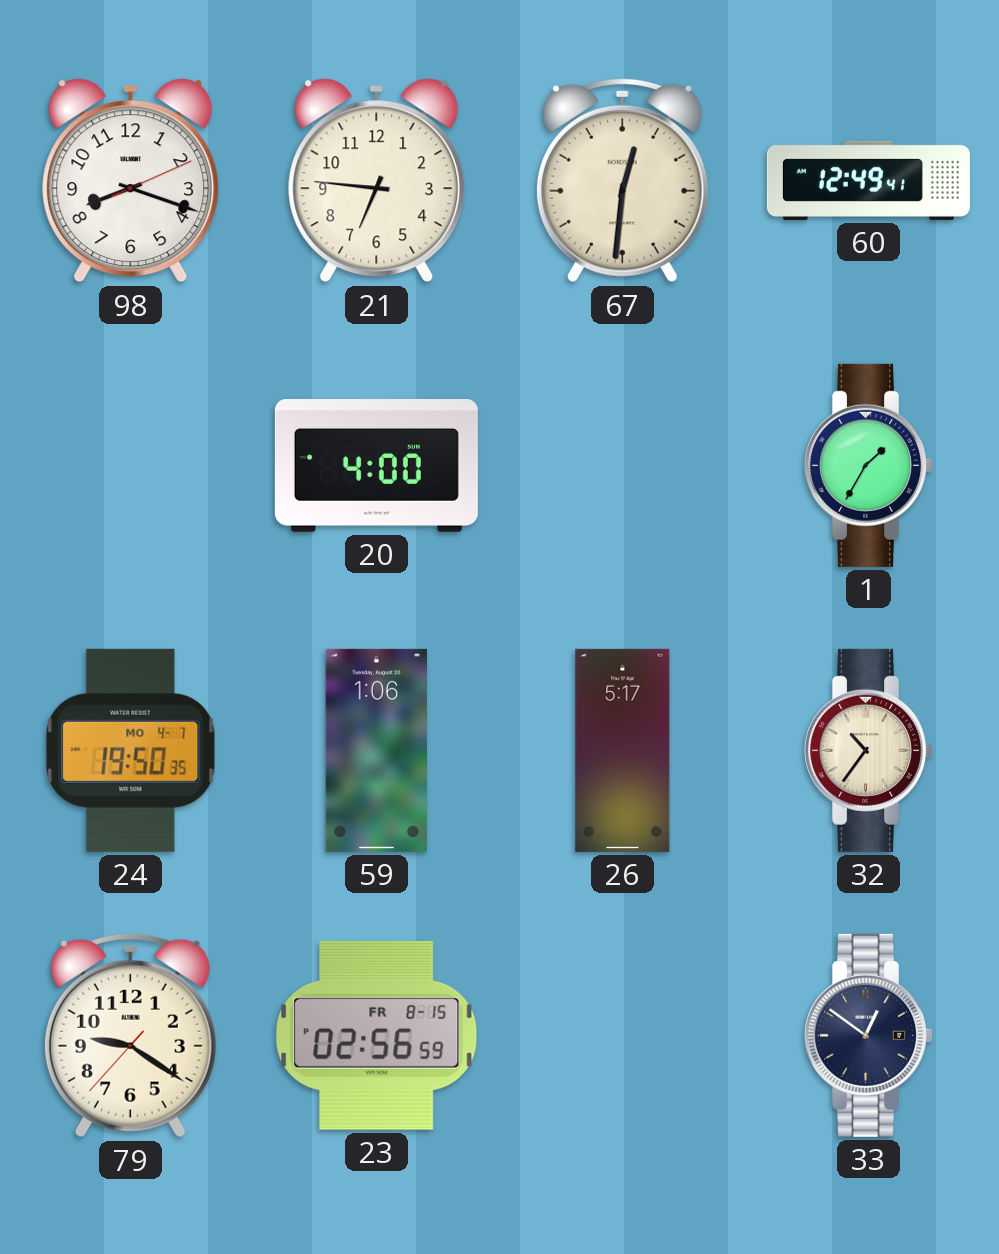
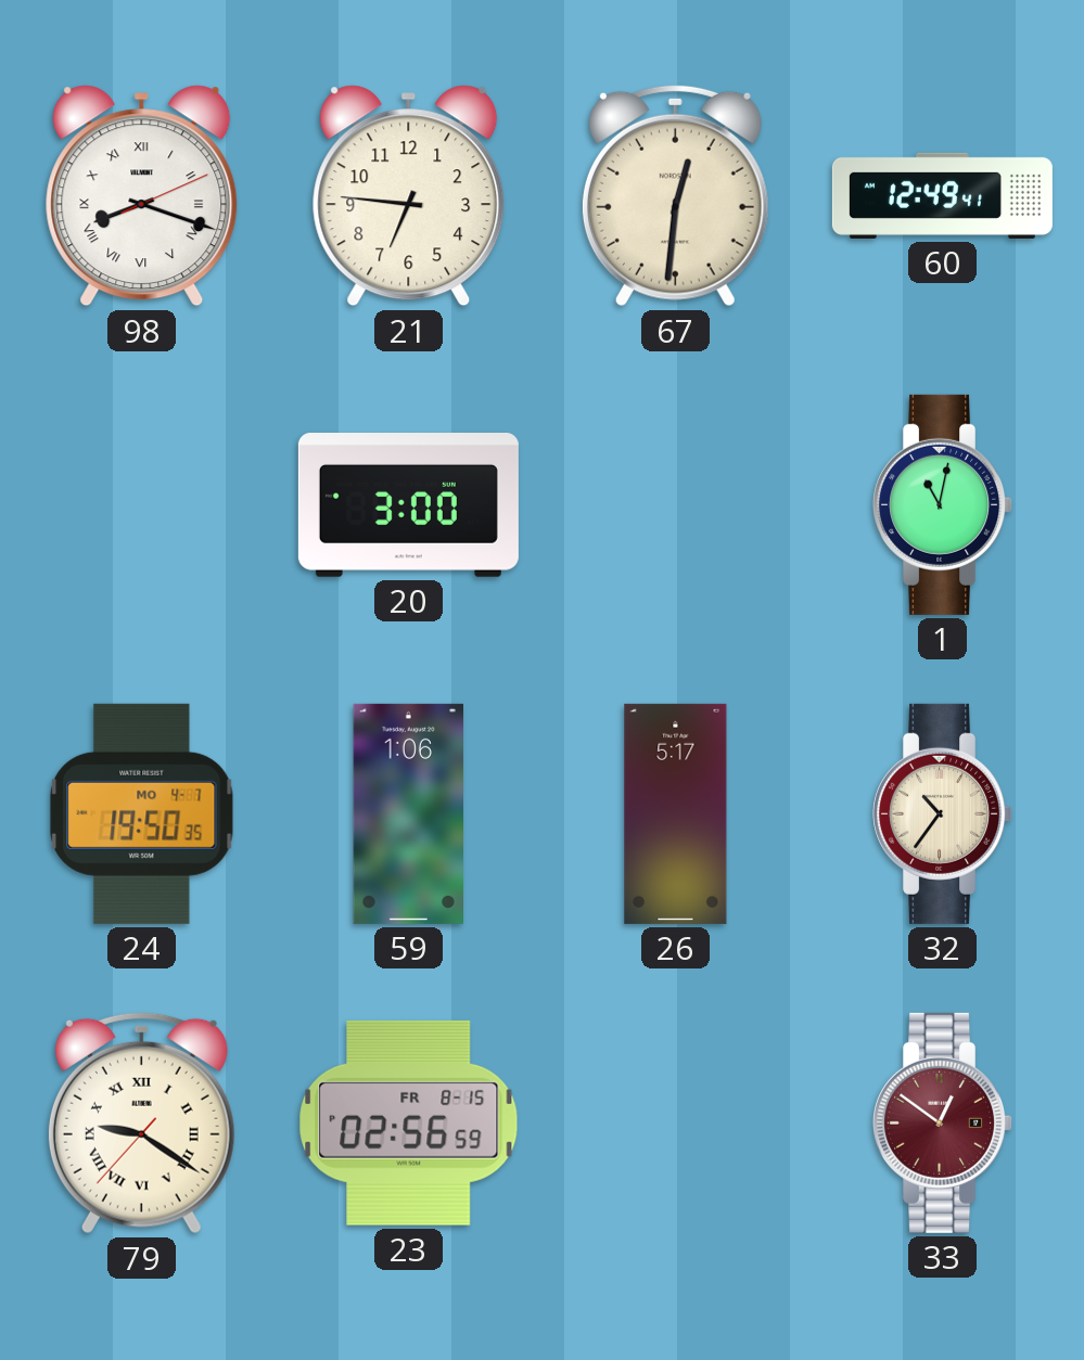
98 numerals: Arabic -> Roman (142, 196)
20: 4:00 -> 3:00 (408, 505)
1: 1:35 -> 11:02 (943, 504)
79 numerals: Arabic -> Roman (141, 1122)
33 dial: navy -> burgundy (943, 1122)
